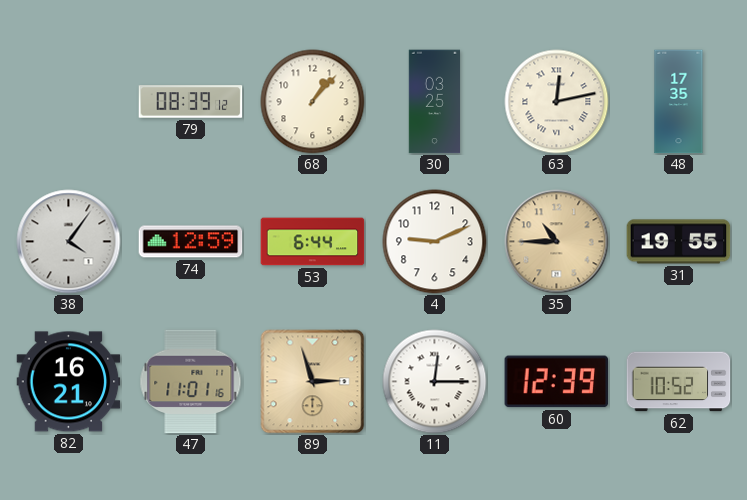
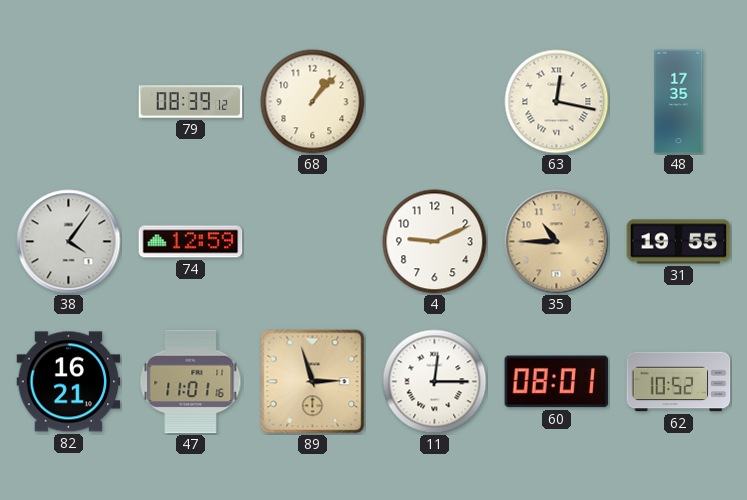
30: 03:25 -> none (435, 102)
63: 12:13 -> 12:17 (557, 102)
53: 6:44 -> none (313, 242)
60: 12:39 -> 08:01 (557, 382)
